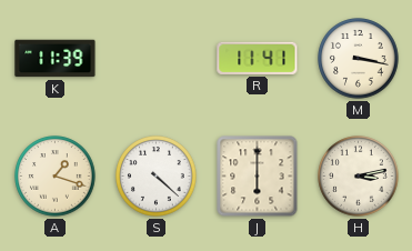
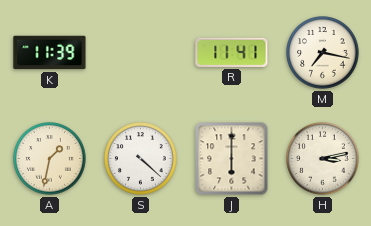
M: 3:17 -> 7:17 (323, 53)
A: 1:18 -> 1:32 (50, 159)
